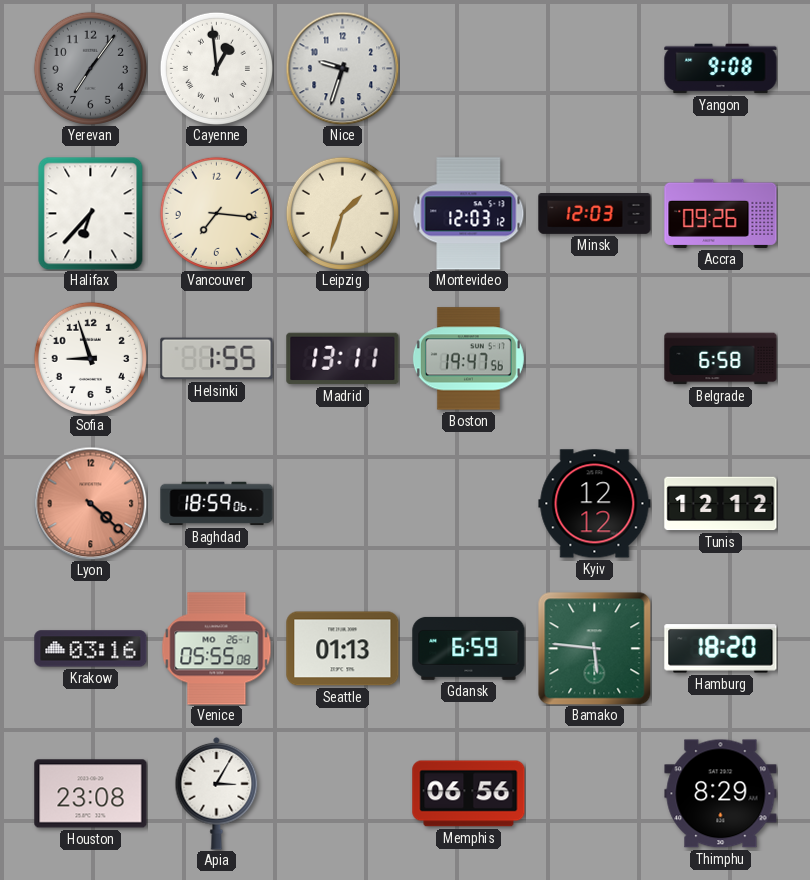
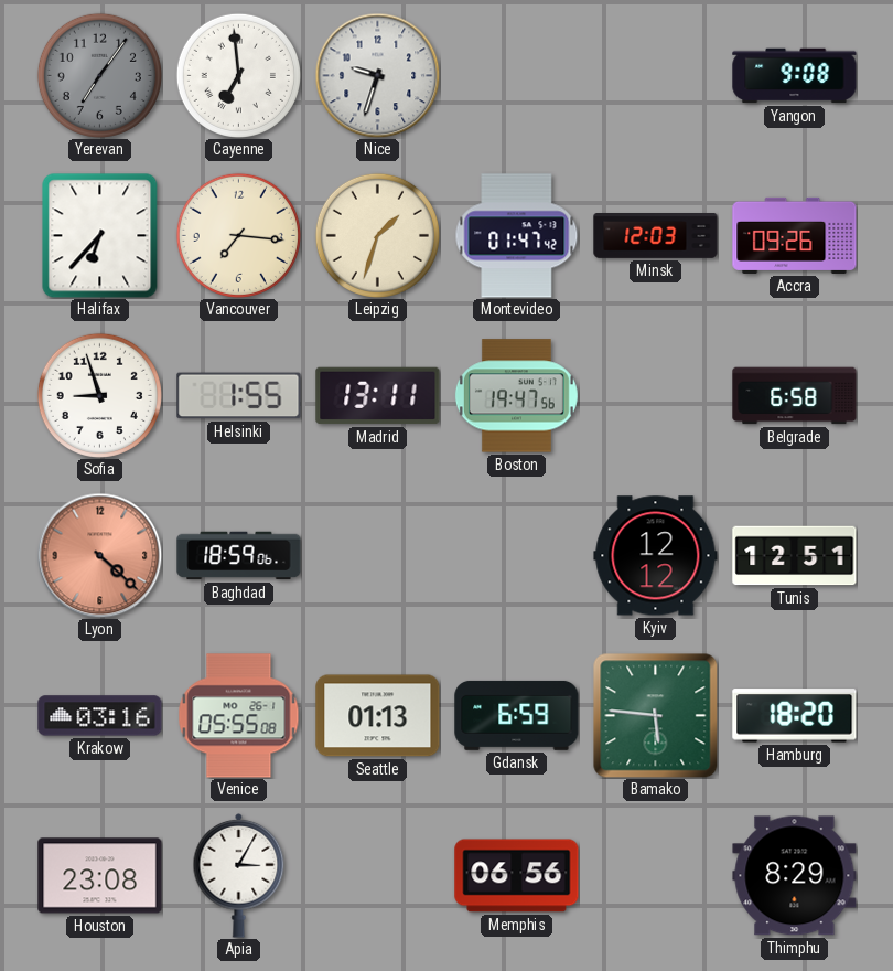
Cayenne: 12:59 -> 6:59 (238, 75)
Montevideo: 12:03 -> 01:47 (517, 236)
Tunis: 12:12 -> 12:51 (795, 556)
